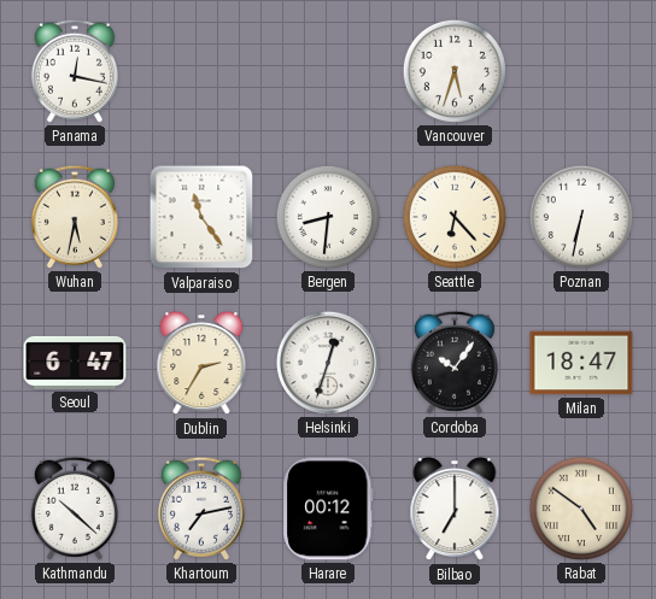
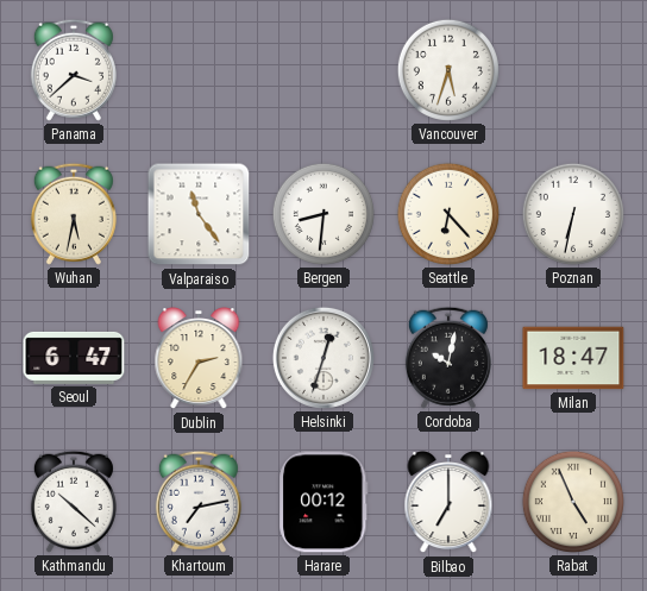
Panama: 12:17 -> 3:38 (74, 70)
Cordoba: 10:06 -> 10:02 (448, 358)
Rabat: 4:51 -> 4:56 (573, 502)
